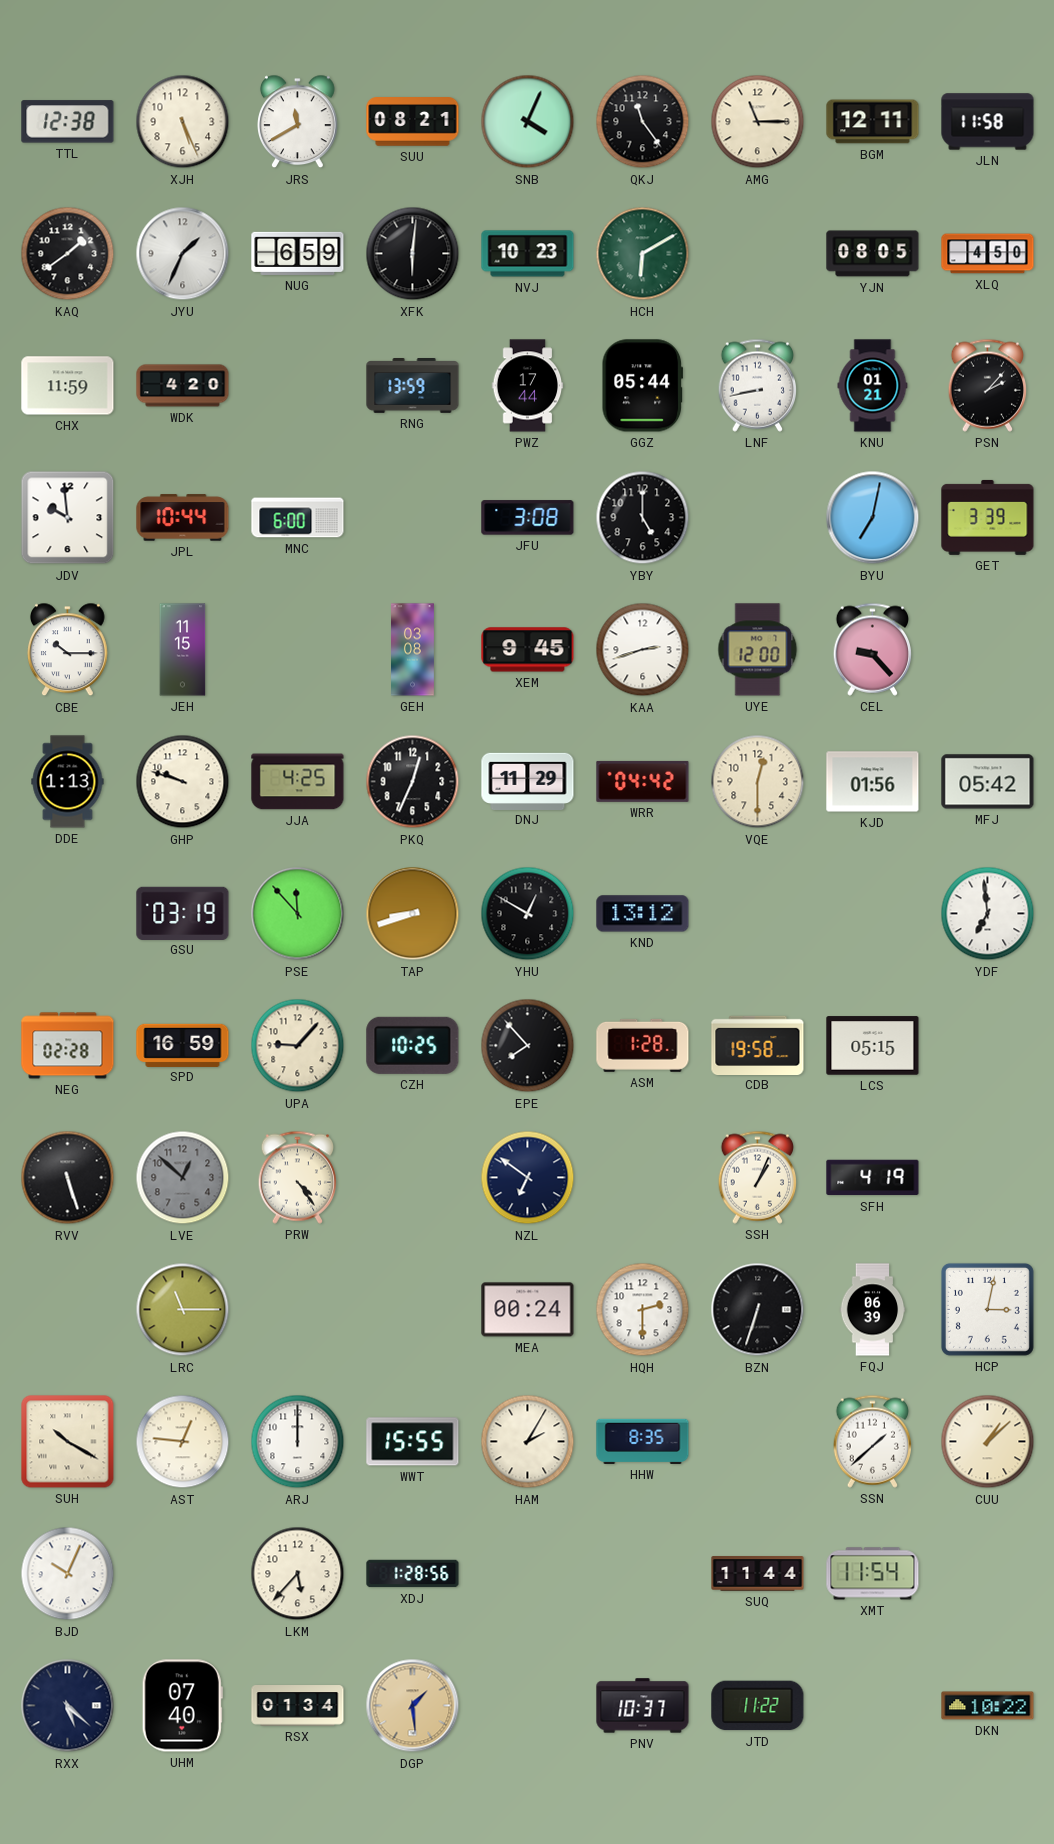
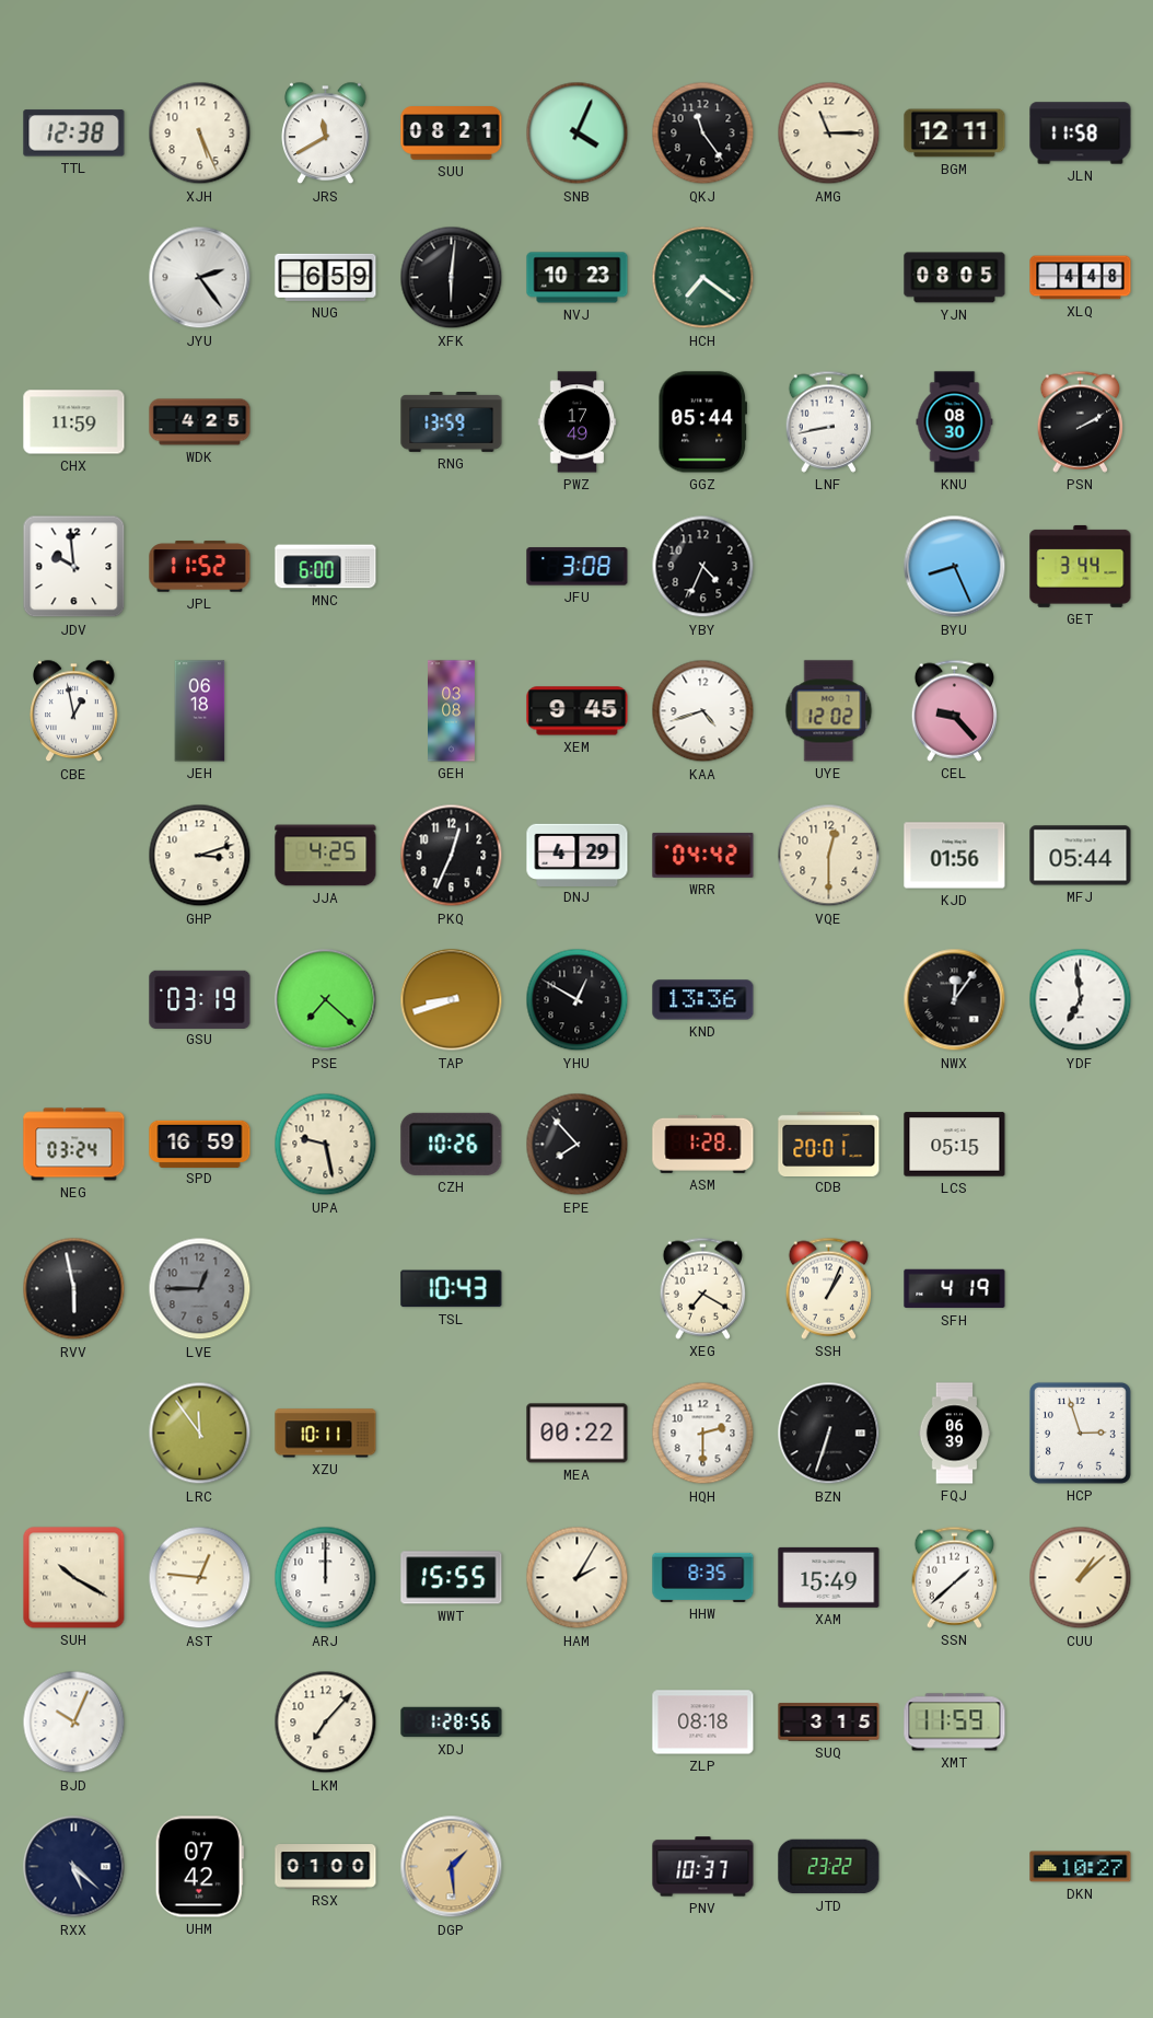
KAQ: 1:39 -> none (68, 254)
JYU: 1:34 -> 2:24 (200, 278)
HCH: 6:10 -> 7:21 (703, 278)
XLQ: 4:50 -> 4:48 (1081, 278)
WDK: 4:20 -> 4:25 (200, 422)
PWZ: 17:44 -> 17:49 (578, 422)
KNU: 01:21 -> 08:30 (955, 422)
PSN: 2:07 -> 2:10 (1080, 421)
JPL: 10:44 -> 11:52 (200, 567)
YBY: 5:00 -> 4:34 (703, 567)
BYU: 7:02 -> 8:26 (955, 567)
GET: 3:39 -> 3:44 (1081, 566)
CBE: 10:15 -> 12:58 (74, 711)
JEH: 11:15 -> 06:18 (200, 711)
KAA: 2:42 -> 4:42 (703, 711)
UYE: 12:00 -> 12:02 (829, 711)
DDE: 1:13 -> none (68, 782)
GHP: 9:48 -> 3:12 (200, 856)
DNJ: 11:29 -> 4:29 (578, 855)
MFJ: 05:42 -> 05:44 (1081, 856)
PSE: 11:53 -> 7:22 (326, 1000)
KND: 13:12 -> 13:36 (703, 1000)
NWX: none -> 12:06 (955, 1000)
NEG: 02:28 -> 03:24 (74, 1145)
UPA: 9:07 -> 9:28 (326, 1145)
CZH: 10:25 -> 10:26 (452, 1144)
CDB: 19:58 -> 20:01 (829, 1144)
RVV: 5:27 -> 5:58 (74, 1289)
LVE: 12:52 -> 12:45 (200, 1289)
PRW: 4:24 -> none (297, 1177)
TSL: none -> 10:43 (452, 1289)
NZL: 6:51 -> none (528, 1178)
XEG: none -> 7:20 (702, 1288)
LRC: 11:15 -> 11:54 (200, 1434)
XZU: none -> 10:11 (326, 1434)
MEA: 00:24 -> 00:22 (578, 1434)
HCP: 3:02 -> 2:57 (1080, 1433)
XAM: none -> 15:49 (829, 1577)
LKM: 5:37 -> 7:07 (326, 1723)
ZLP: none -> 08:18 (703, 1723)
SUQ: 11:44 -> 3:15 (829, 1723)
XMT: 11:54 -> 11:59 (955, 1723)
UHM: 07:40 -> 07:42 (199, 1867)
RSX: 01:34 -> 01:00 (326, 1867)
JTD: 11:22 -> 23:22 (829, 1867)
DKN: 10:22 -> 10:27 (1081, 1867)
